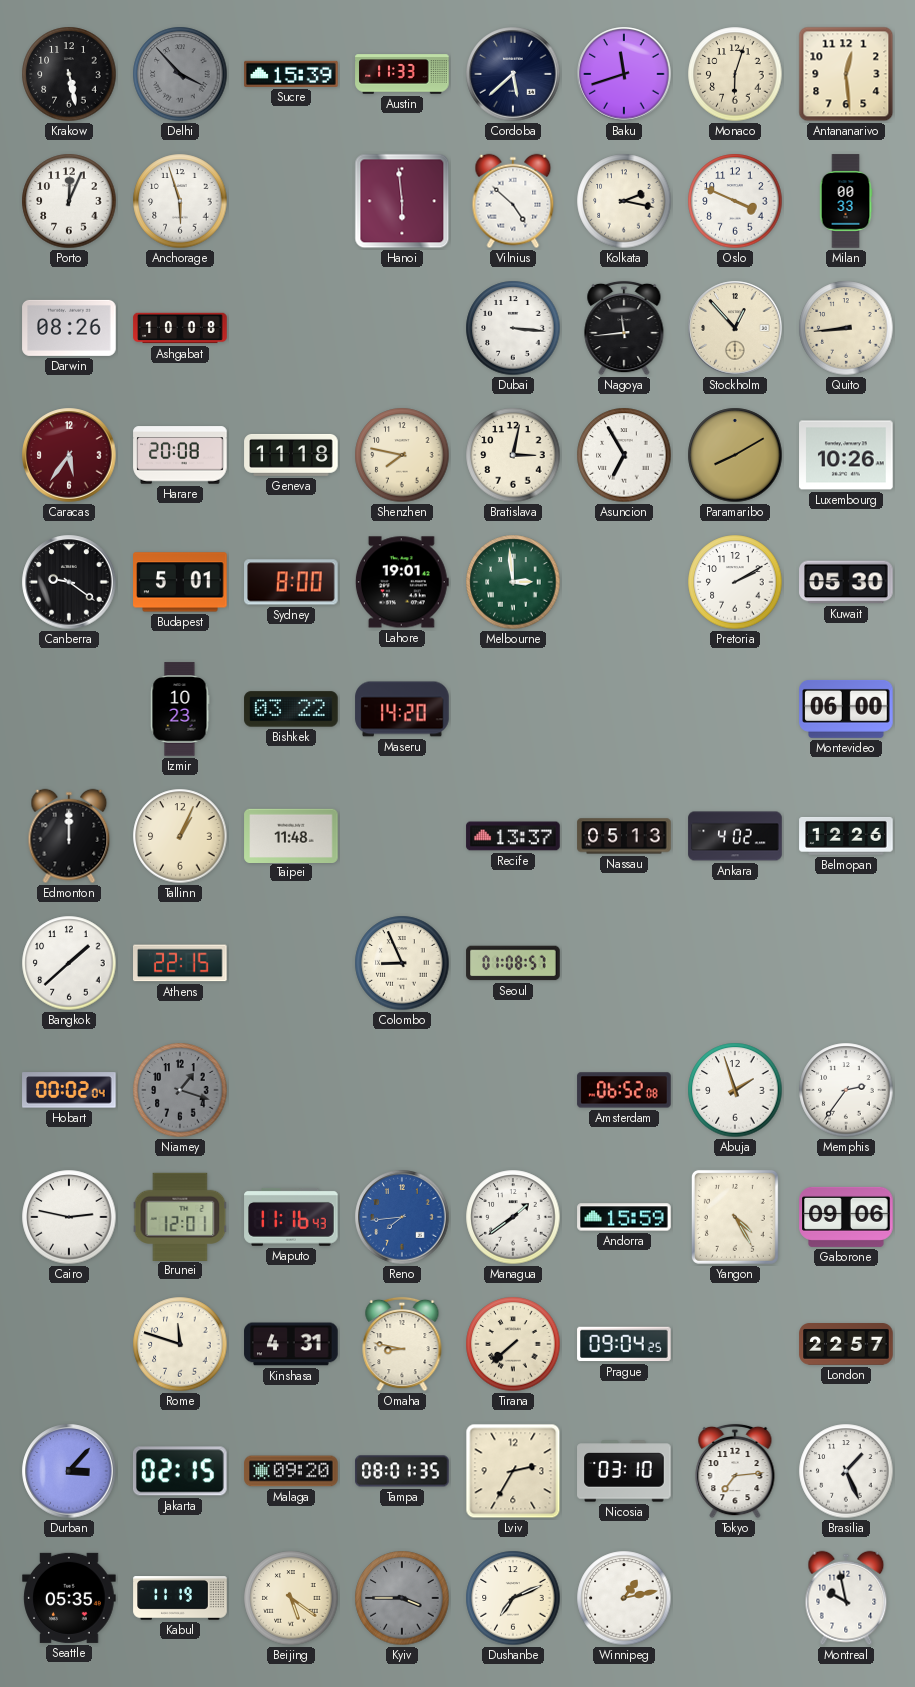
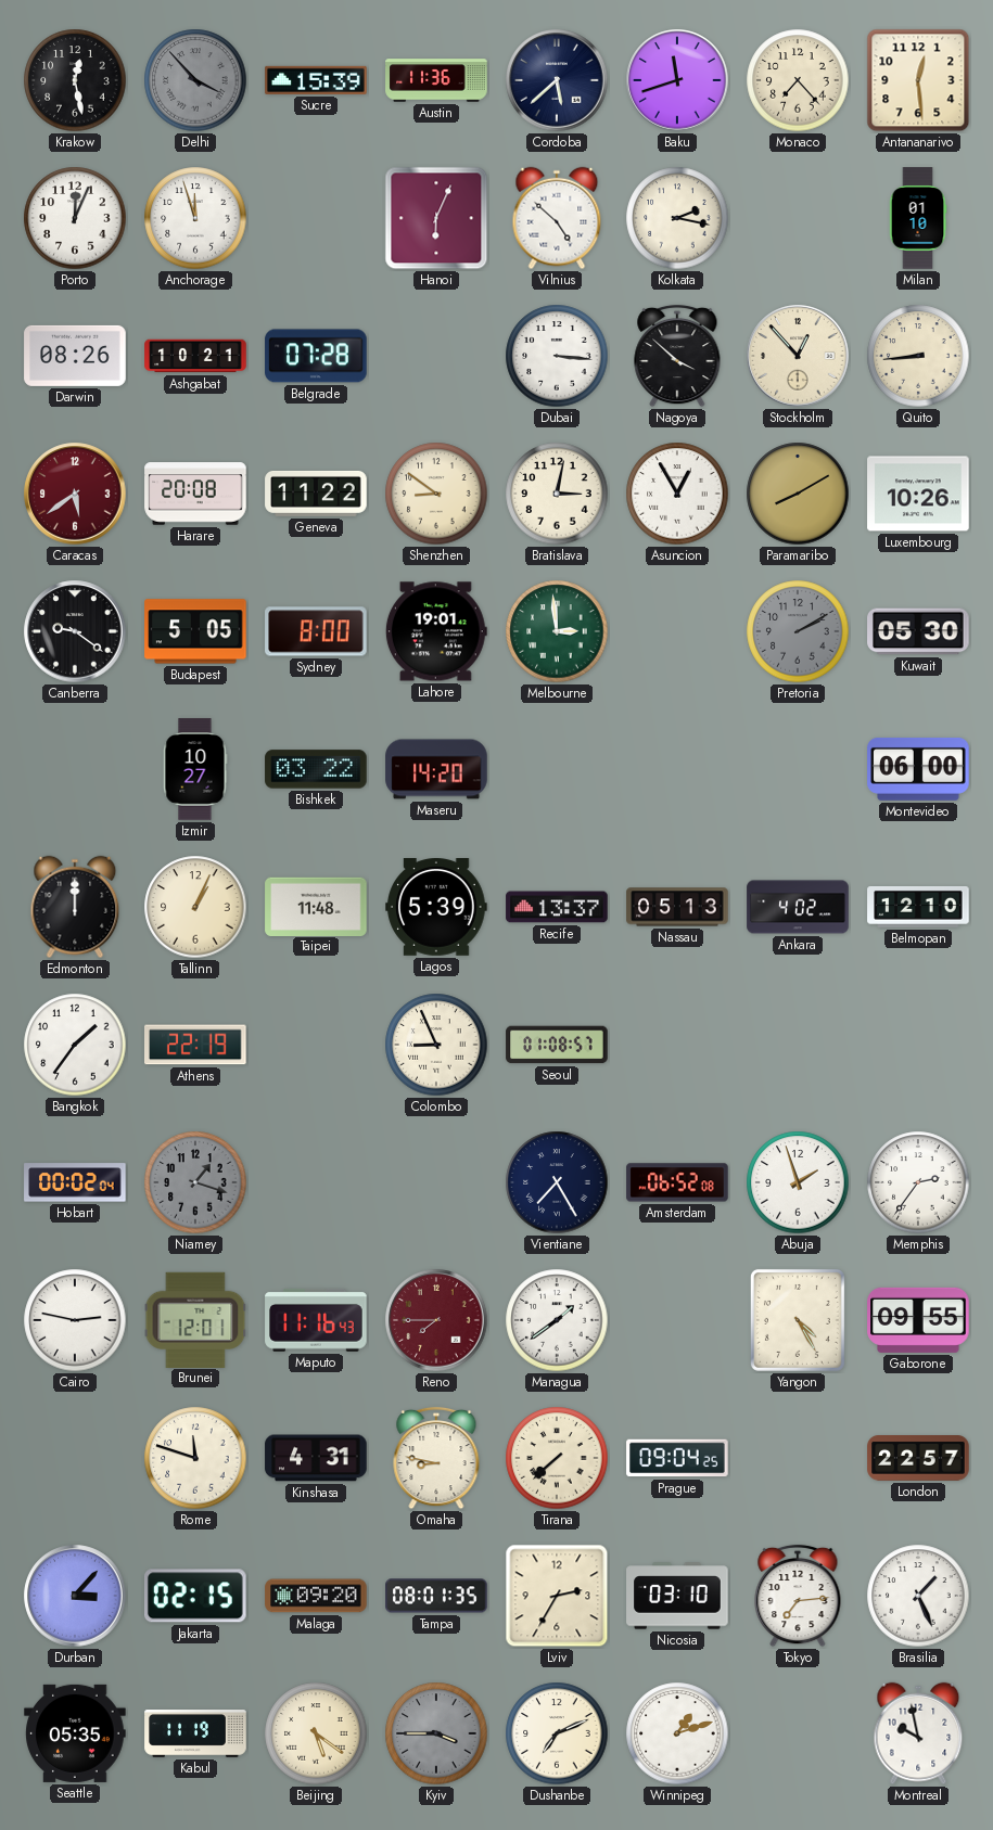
Krakow: 5:28 -> 12:28 (75, 80)
Austin: 11:33 -> 11:36 (436, 80)
Monaco: 6:03 -> 7:23 (798, 80)
Anchorage: 5:57 -> 11:57 (195, 218)
Hanoi: 5:59 -> 6:04 (436, 218)
Oslo: 3:49 -> none (735, 201)
Milan: 00:33 -> 01:10 (918, 218)
Ashgabat: 10:08 -> 10:21 (195, 356)
Belgrade: none -> 07:28 (316, 356)
Nagoya: 11:44 -> 3:52 (677, 356)
Caracas: 5:36 -> 5:39 (75, 494)
Geneva: 11:18 -> 11:22 (316, 494)
Shenzhen: 7:47 -> 8:51 (436, 494)
Asuncion: 6:55 -> 12:55 (677, 494)
Budapest: 5:01 -> 5:05 (195, 631)
Pretoria dial: white -> grey (798, 631)
Izmir: 10:23 -> 10:27 (195, 769)
Lagos: none -> 5:39 (436, 908)
Belmopan: 12:26 -> 12:10 (918, 907)
Bangkok: 1:38 -> 1:36 (75, 1045)
Athens: 22:15 -> 22:19 (196, 1045)
Vientiane: none -> 7:25 (557, 1182)
Reno: 7:44 -> 7:45 (436, 1320)
Reno dial: blue -> burgundy (436, 1320)
Andorra: 15:59 -> none (624, 1217)
Gaborone: 09:06 -> 09:55 (918, 1320)
Winnipeg: 1:13 -> 1:12 (677, 1733)
